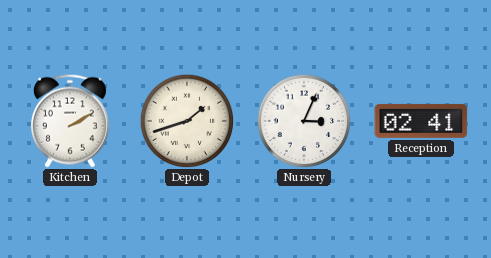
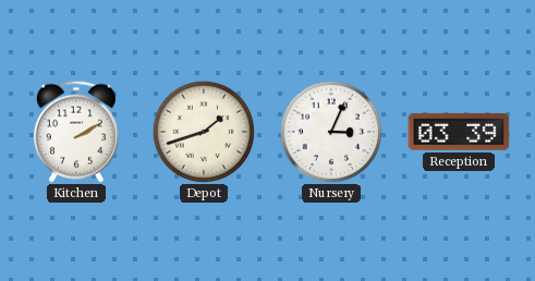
Reception: 02:41 -> 03:39 (459, 132)
